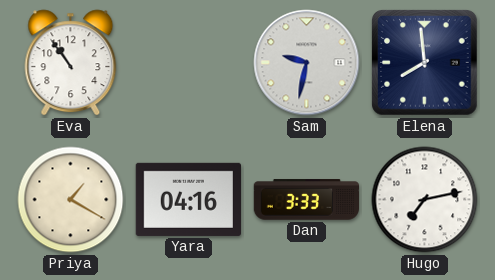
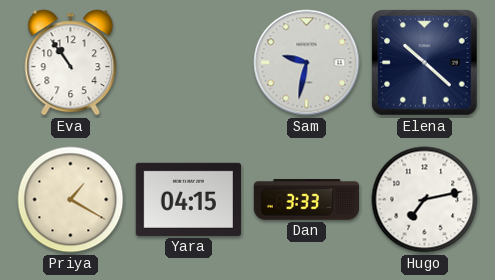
Elena: 7:59 -> 10:22 (425, 63)
Yara: 04:16 -> 04:15 (188, 199)
